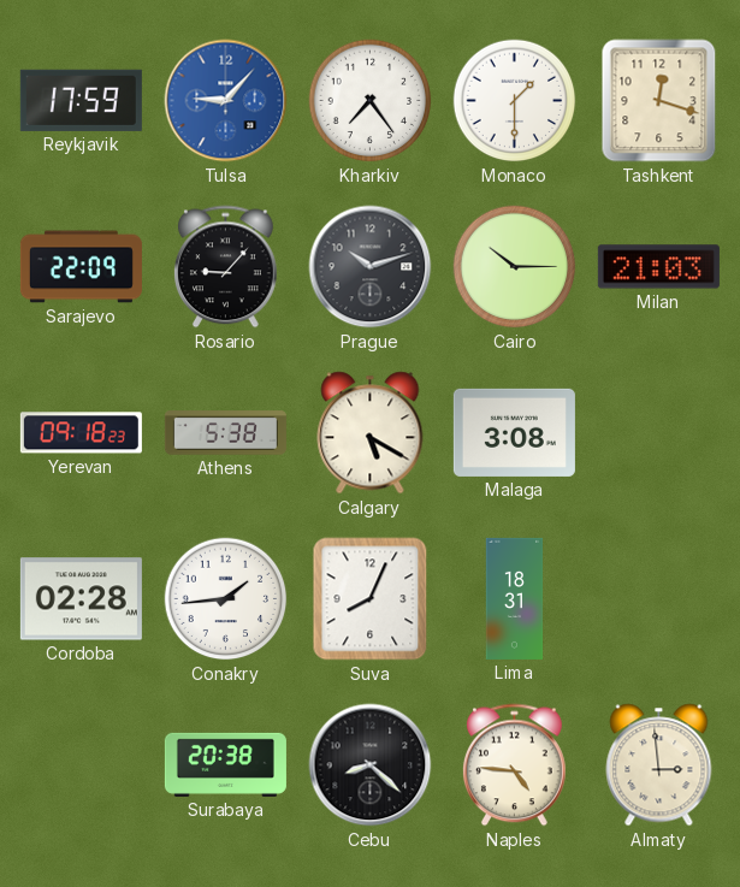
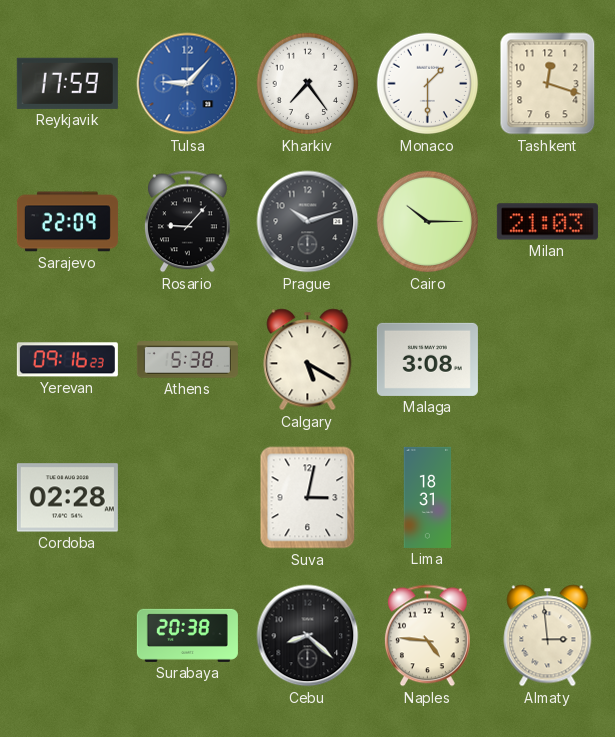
Yerevan: 09:18 -> 09:16 (67, 360)
Conakry: 1:44 -> none (226, 599)
Suva: 8:04 -> 3:02 (308, 498)
